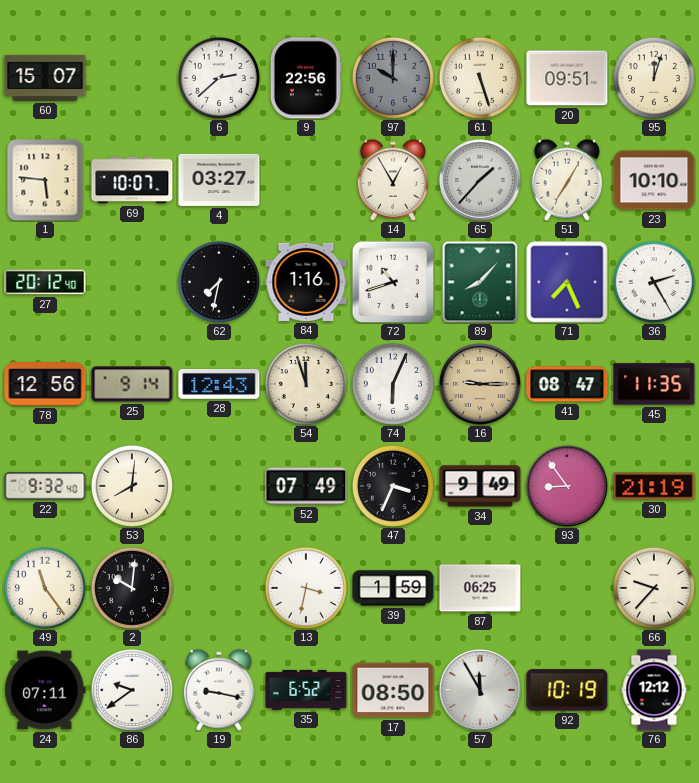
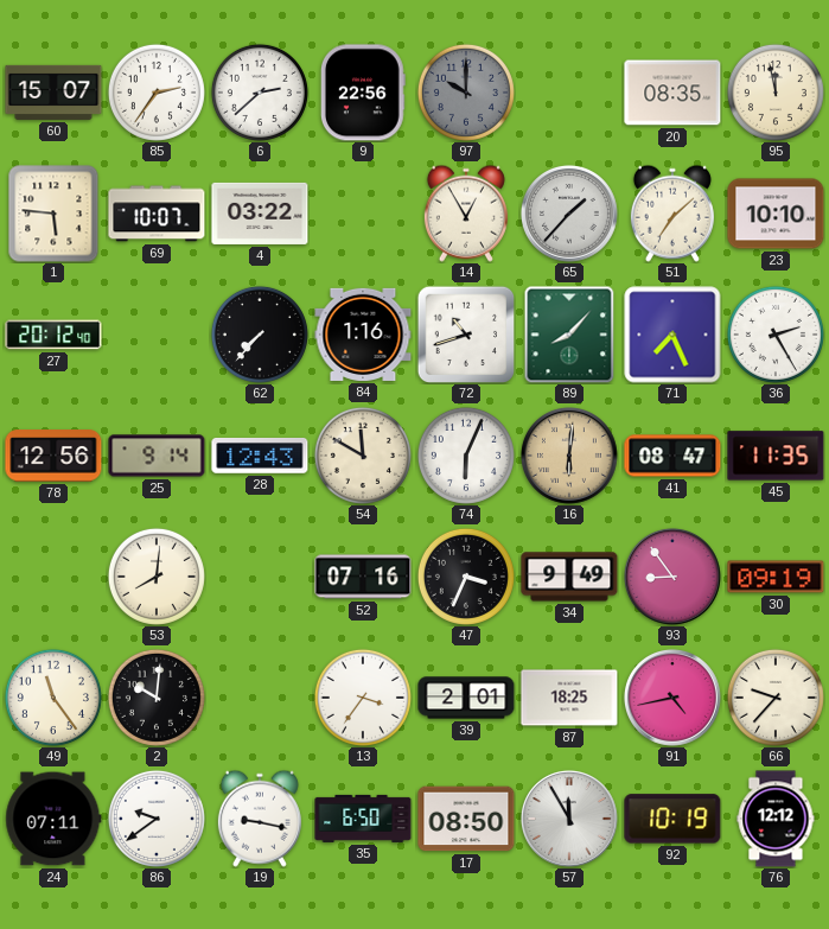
85: none -> 2:36 (157, 93)
61: 5:27 -> none (480, 78)
20: 09:51 -> 08:35 (672, 93)
95: 12:03 -> 11:58 (776, 93)
4: 03:27 -> 03:22 (260, 214)
51: 7:05 -> 7:08 (672, 214)
62: 7:32 -> 7:37 (260, 335)
54: 11:57 -> 11:50 (363, 456)
16: 9:15 -> 6:01 (569, 456)
22: 9:32 -> none (45, 486)
52: 07:49 -> 07:16 (363, 577)
30: 21:19 -> 09:19 (776, 577)
13: 3:32 -> 3:36 (363, 698)
39: 1:59 -> 2:01 (466, 698)
87: 06:25 -> 18:25 (569, 698)
91: none -> 4:43 (672, 698)
35: 6:52 -> 6:50 (363, 819)
